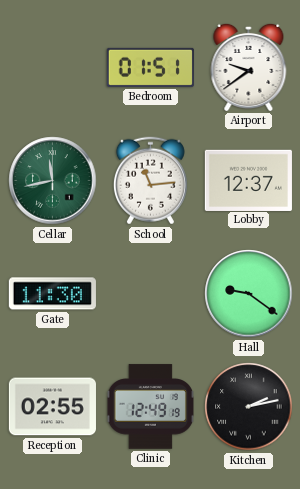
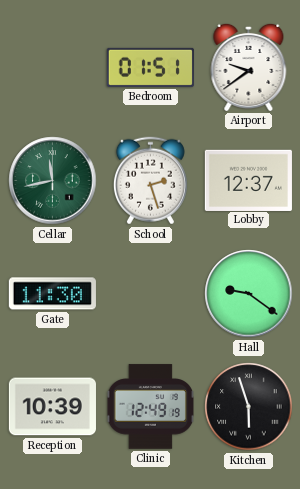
School: 11:14 -> 2:27 (150, 181)
Reception: 02:55 -> 10:39 (52, 407)
Kitchen: 2:13 -> 5:57 (249, 407)
